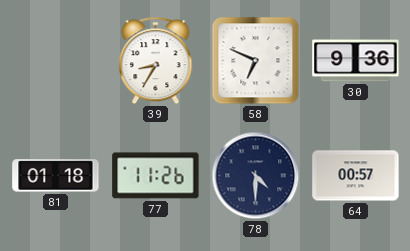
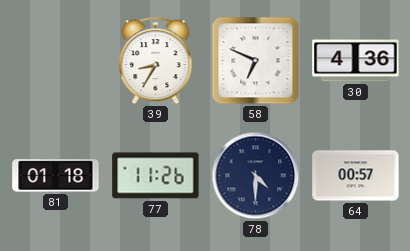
30: 9:36 -> 4:36 (356, 61)
